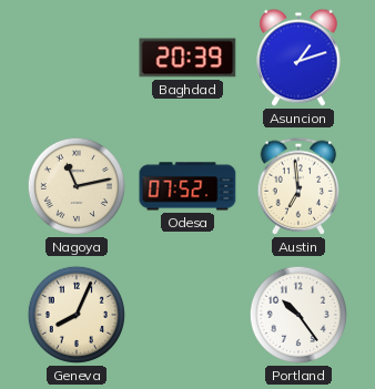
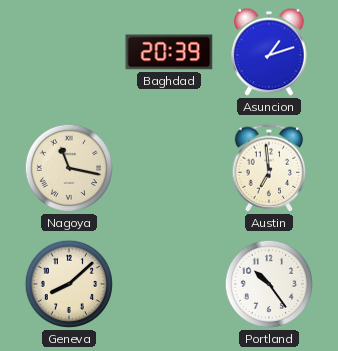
Nagoya: 11:13 -> 11:17 (69, 168)
Odesa: 07:52 -> none (187, 186)
Geneva: 8:04 -> 8:08 (69, 284)
